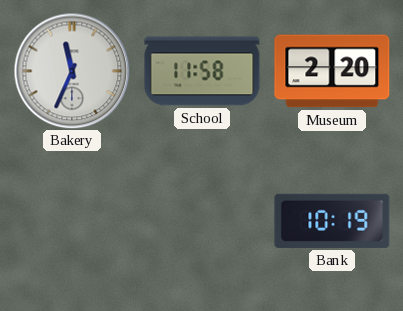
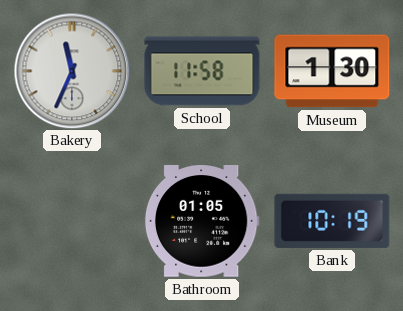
Museum: 2:20 -> 1:30 (332, 71)
Bathroom: none -> 01:05 (202, 221)
